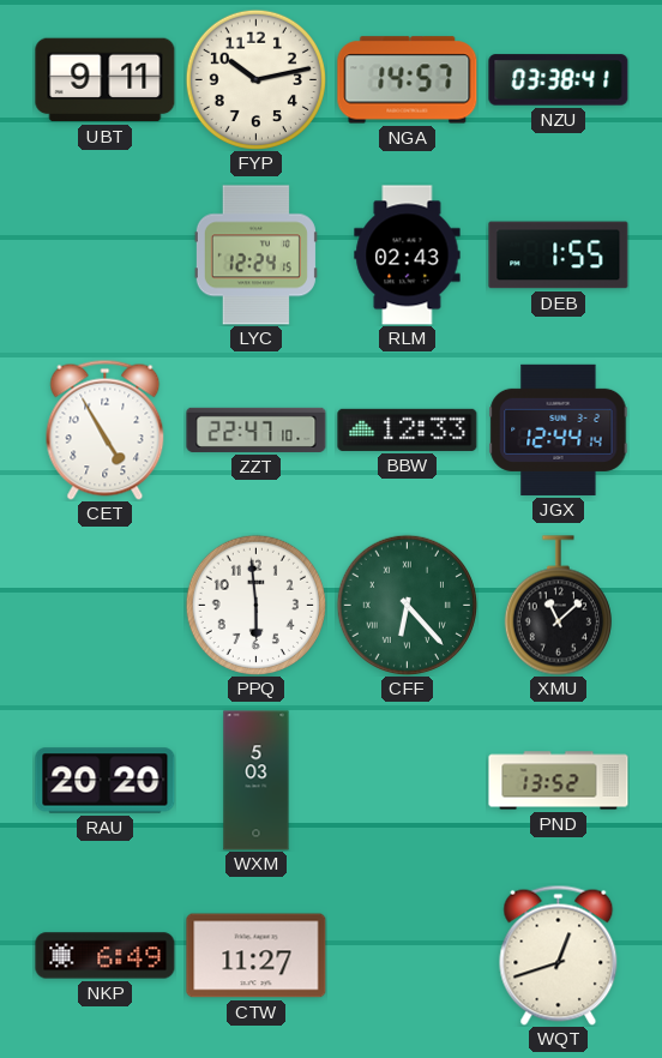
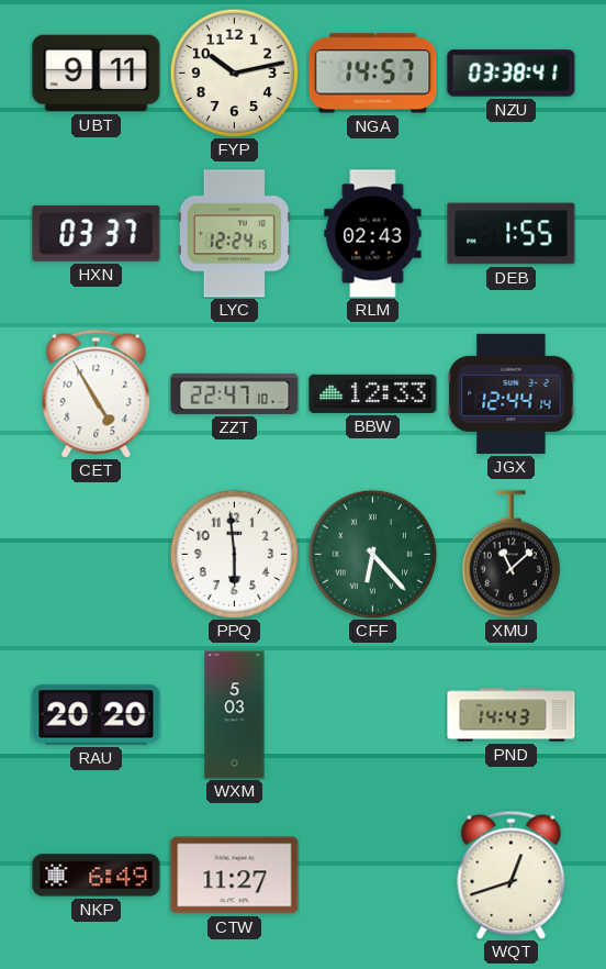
HXN: none -> 03:37 (97, 233)
PND: 13:52 -> 14:43 (512, 715)
